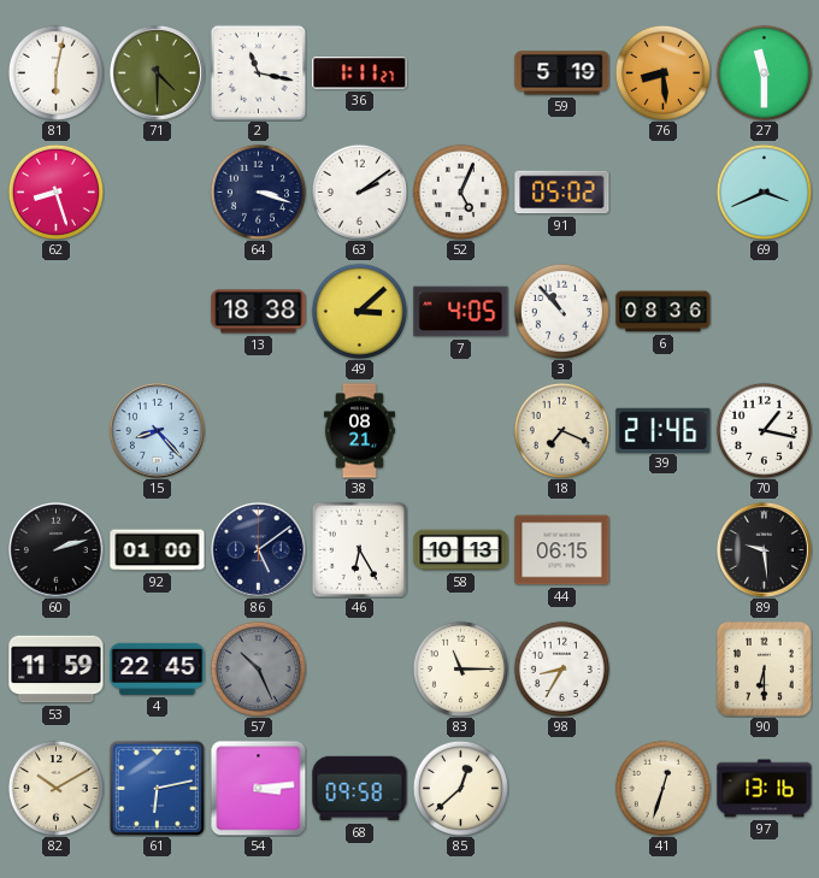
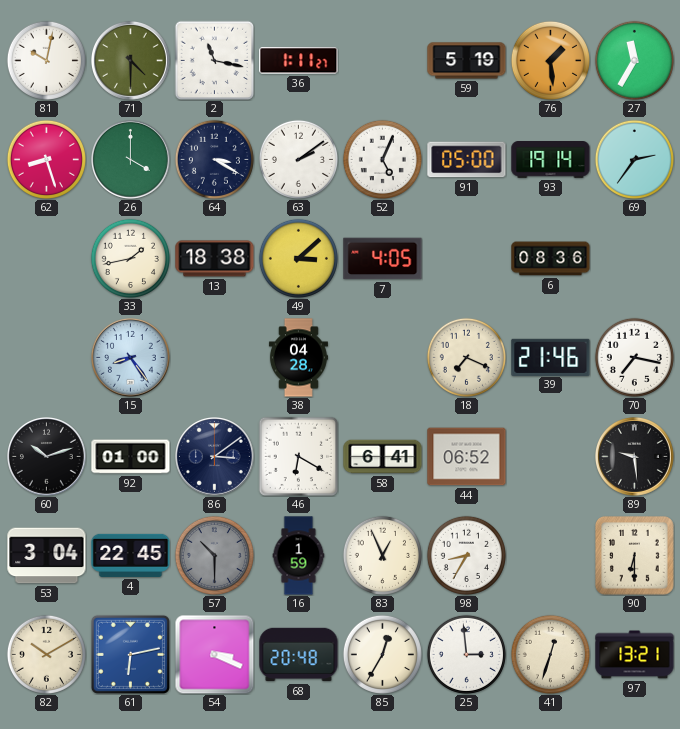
81: 6:02 -> 10:02 (46, 60)
76: 8:29 -> 1:29 (550, 60)
27: 11:30 -> 11:35 (634, 60)
26: none -> 4:00 (131, 160)
64: 3:18 -> 3:20 (214, 159)
91: 05:02 -> 05:00 (467, 160)
93: none -> 19:14 (551, 160)
69: 3:41 -> 2:36 (634, 159)
33: none -> 1:43 (130, 258)
3: 10:53 -> none (561, 311)
15: 8:23 -> 8:24 (131, 358)
38: 08:21 -> 04:28 (298, 358)
70: 1:17 -> 7:17 (634, 357)
60: 2:12 -> 10:12 (47, 457)
86: 5:09 -> 3:09 (215, 457)
46: 6:25 -> 6:20 (298, 456)
58: 10:13 -> 6:41 (383, 457)
44: 06:15 -> 06:52 (467, 457)
53: 11:59 -> 3:04 (47, 556)
57: 10:26 -> 10:30 (214, 555)
16: none -> 1:59 (299, 556)
83: 11:15 -> 12:56 (382, 555)
54: 3:14 -> 3:19 (214, 654)
68: 09:58 -> 20:48 (299, 655)
85: 12:38 -> 12:35 (382, 654)
25: none -> 2:59 (466, 654)
97: 13:16 -> 13:21 (635, 655)
